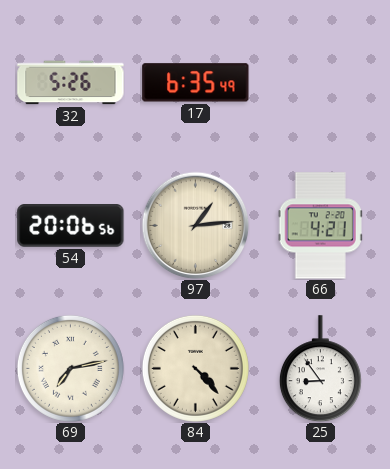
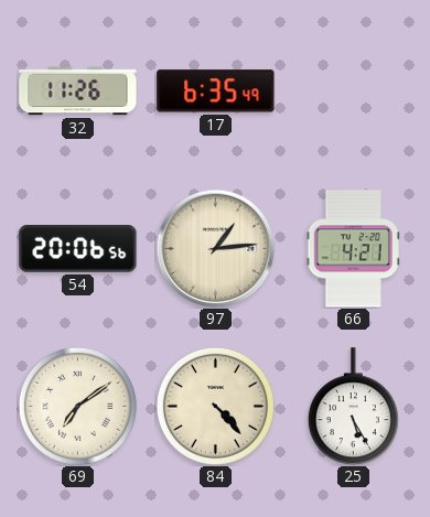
32: 5:26 -> 11:26 (78, 91)
69: 7:13 -> 7:09 (77, 406)
25: 8:54 -> 5:25 (353, 407)
